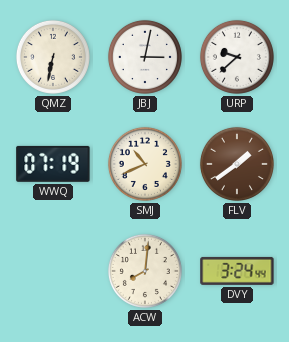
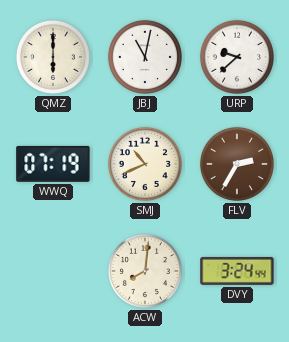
QMZ: 6:32 -> 6:00 (53, 57)
JBJ: 3:02 -> 11:02 (145, 57)
FLV: 1:39 -> 2:35 (237, 164)
